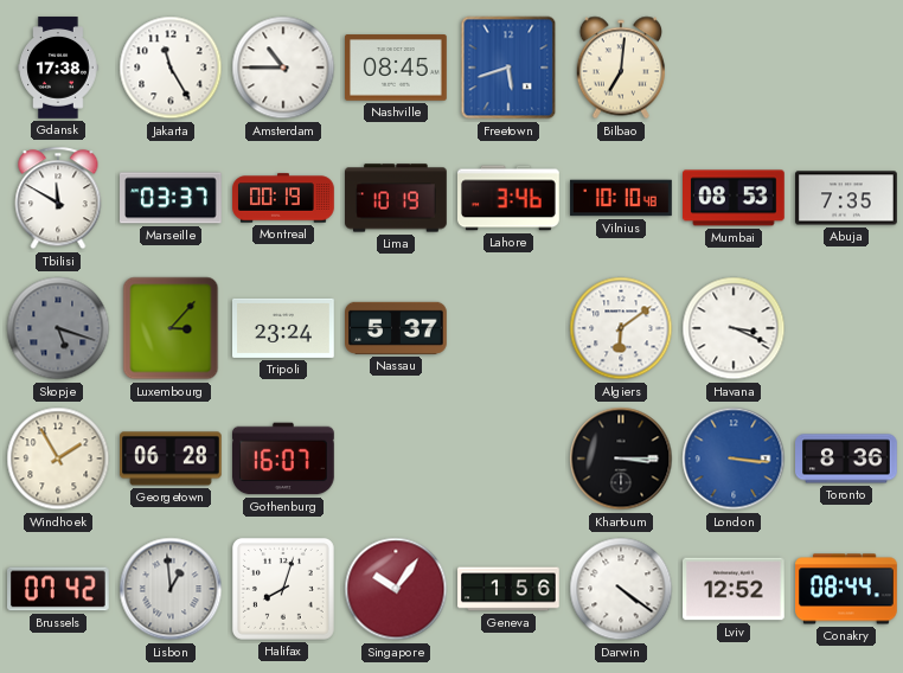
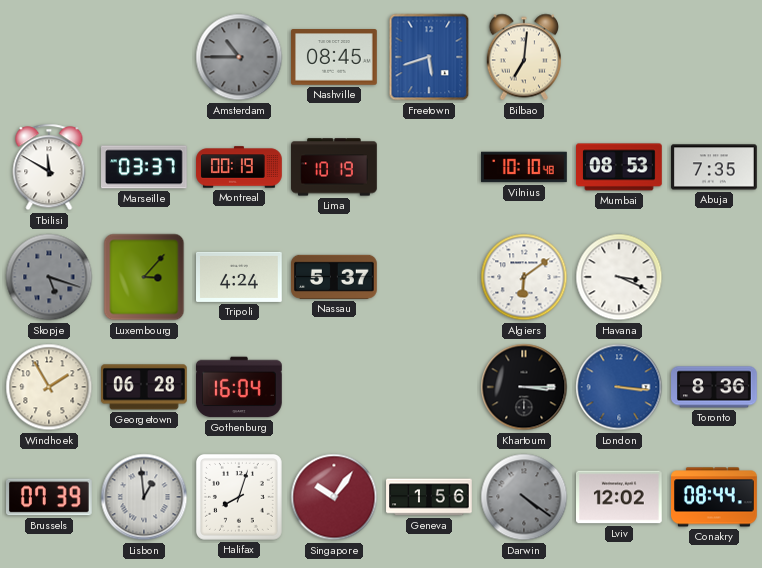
Gdansk: 17:38 -> none (58, 68)
Jakarta: 11:25 -> none (171, 68)
Amsterdam dial: white -> grey (239, 57)
Lahore: 3:46 -> none (510, 198)
Tripoli: 23:24 -> 4:24 (240, 277)
Gothenburg: 16:07 -> 16:04 (240, 387)
Brussels: 07:42 -> 07:39 (50, 497)
Darwin dial: white -> grey (524, 497)
Lviv: 12:52 -> 12:02 (620, 497)
